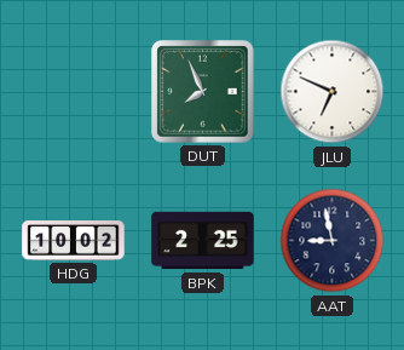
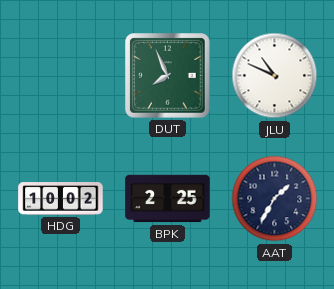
JLU: 6:49 -> 10:49 (275, 76)
AAT: 8:58 -> 1:35 (275, 199)
